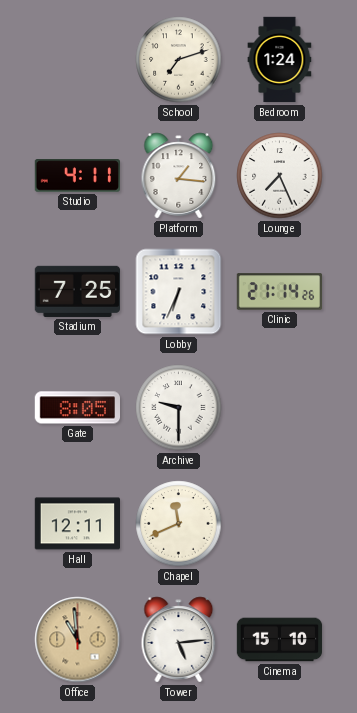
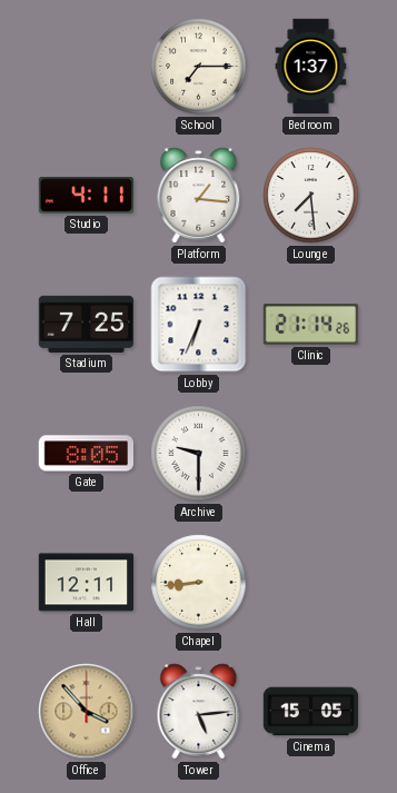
School: 7:12 -> 7:15 (199, 67)
Bedroom: 1:24 -> 1:37 (311, 67)
Lounge: 7:26 -> 7:29 (311, 196)
Chapel: 11:41 -> 8:44 (199, 583)
Office: 10:59 -> 3:53 (87, 712)
Cinema: 15:10 -> 15:05 (311, 712)
